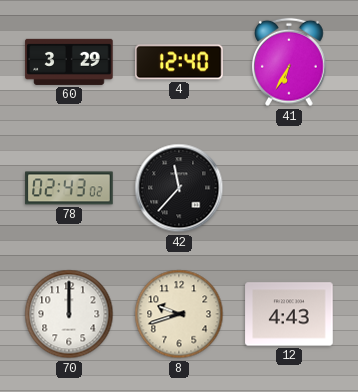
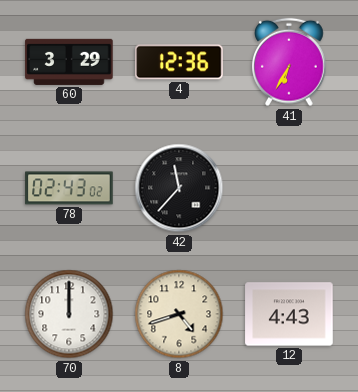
4: 12:40 -> 12:36 (179, 62)
8: 9:42 -> 4:42 (179, 314)
